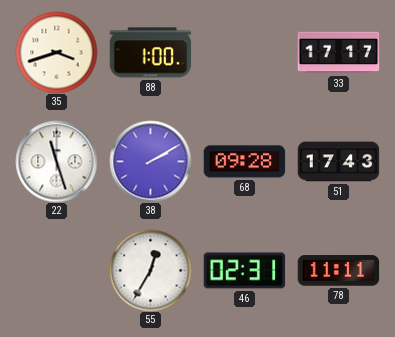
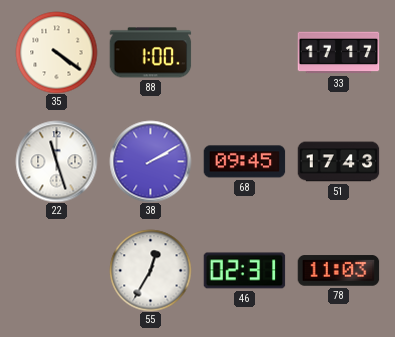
35: 3:42 -> 4:21 (56, 52)
68: 09:28 -> 09:45 (244, 162)
78: 11:11 -> 11:03 (338, 271)
